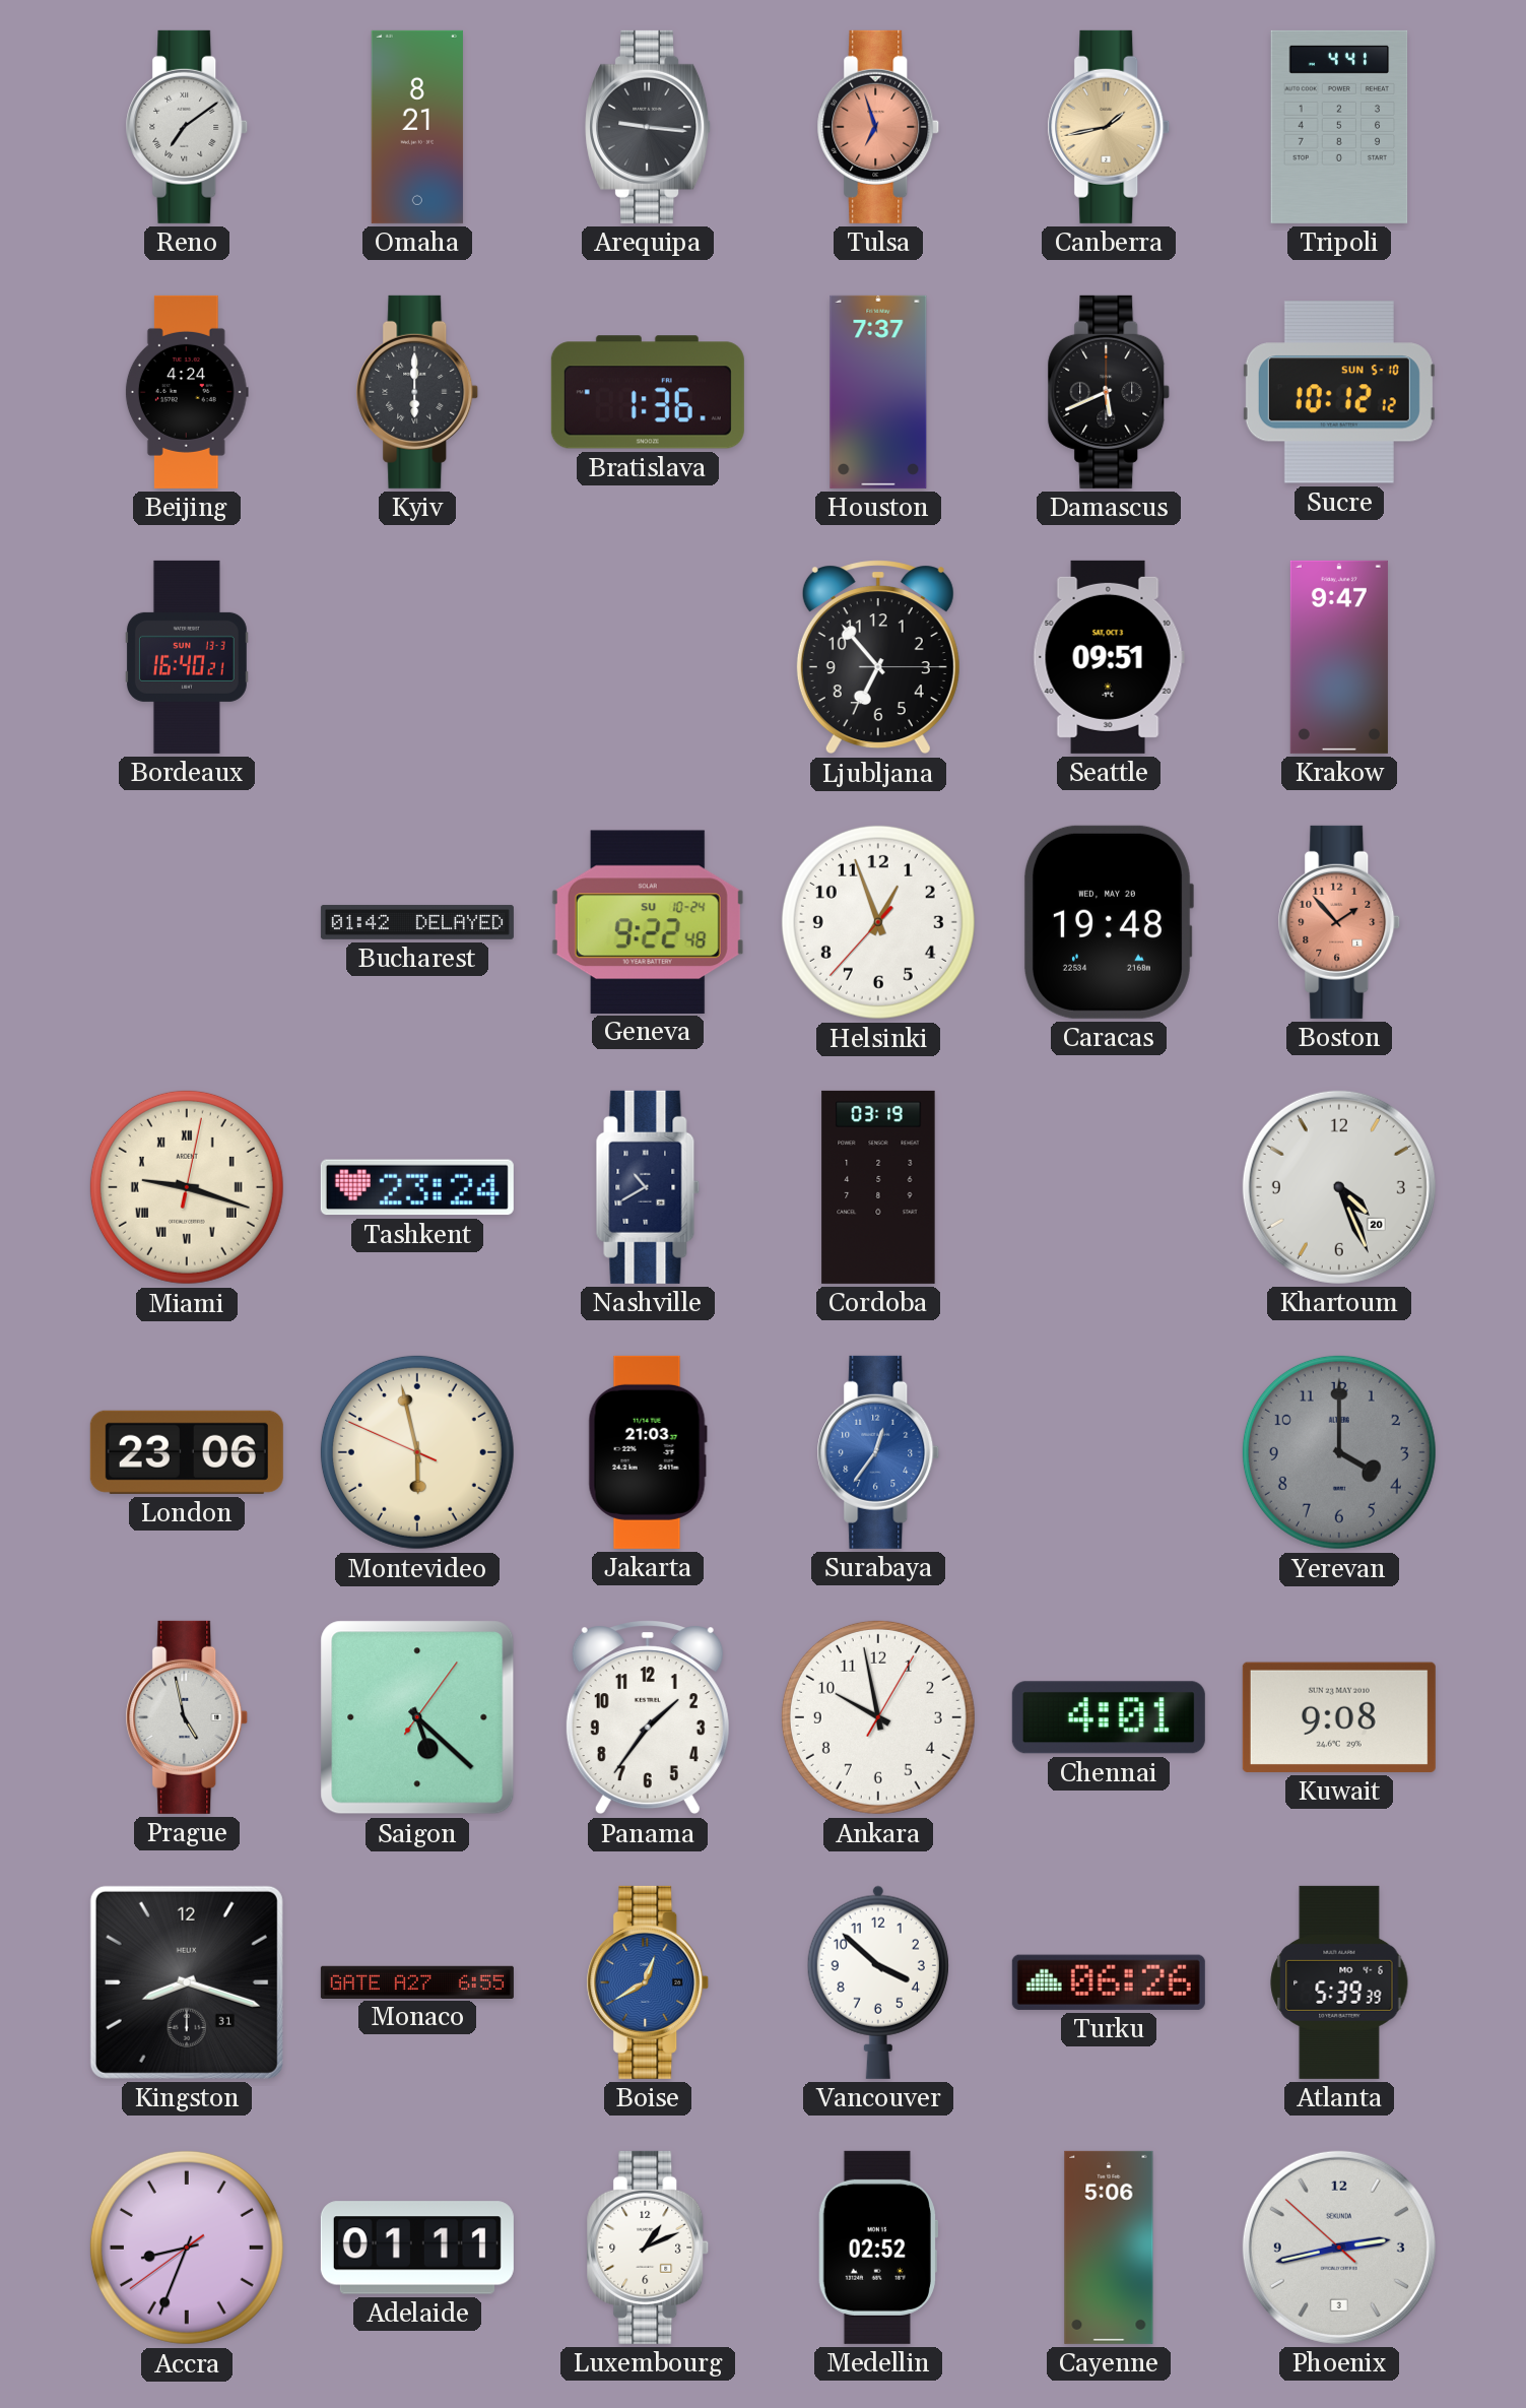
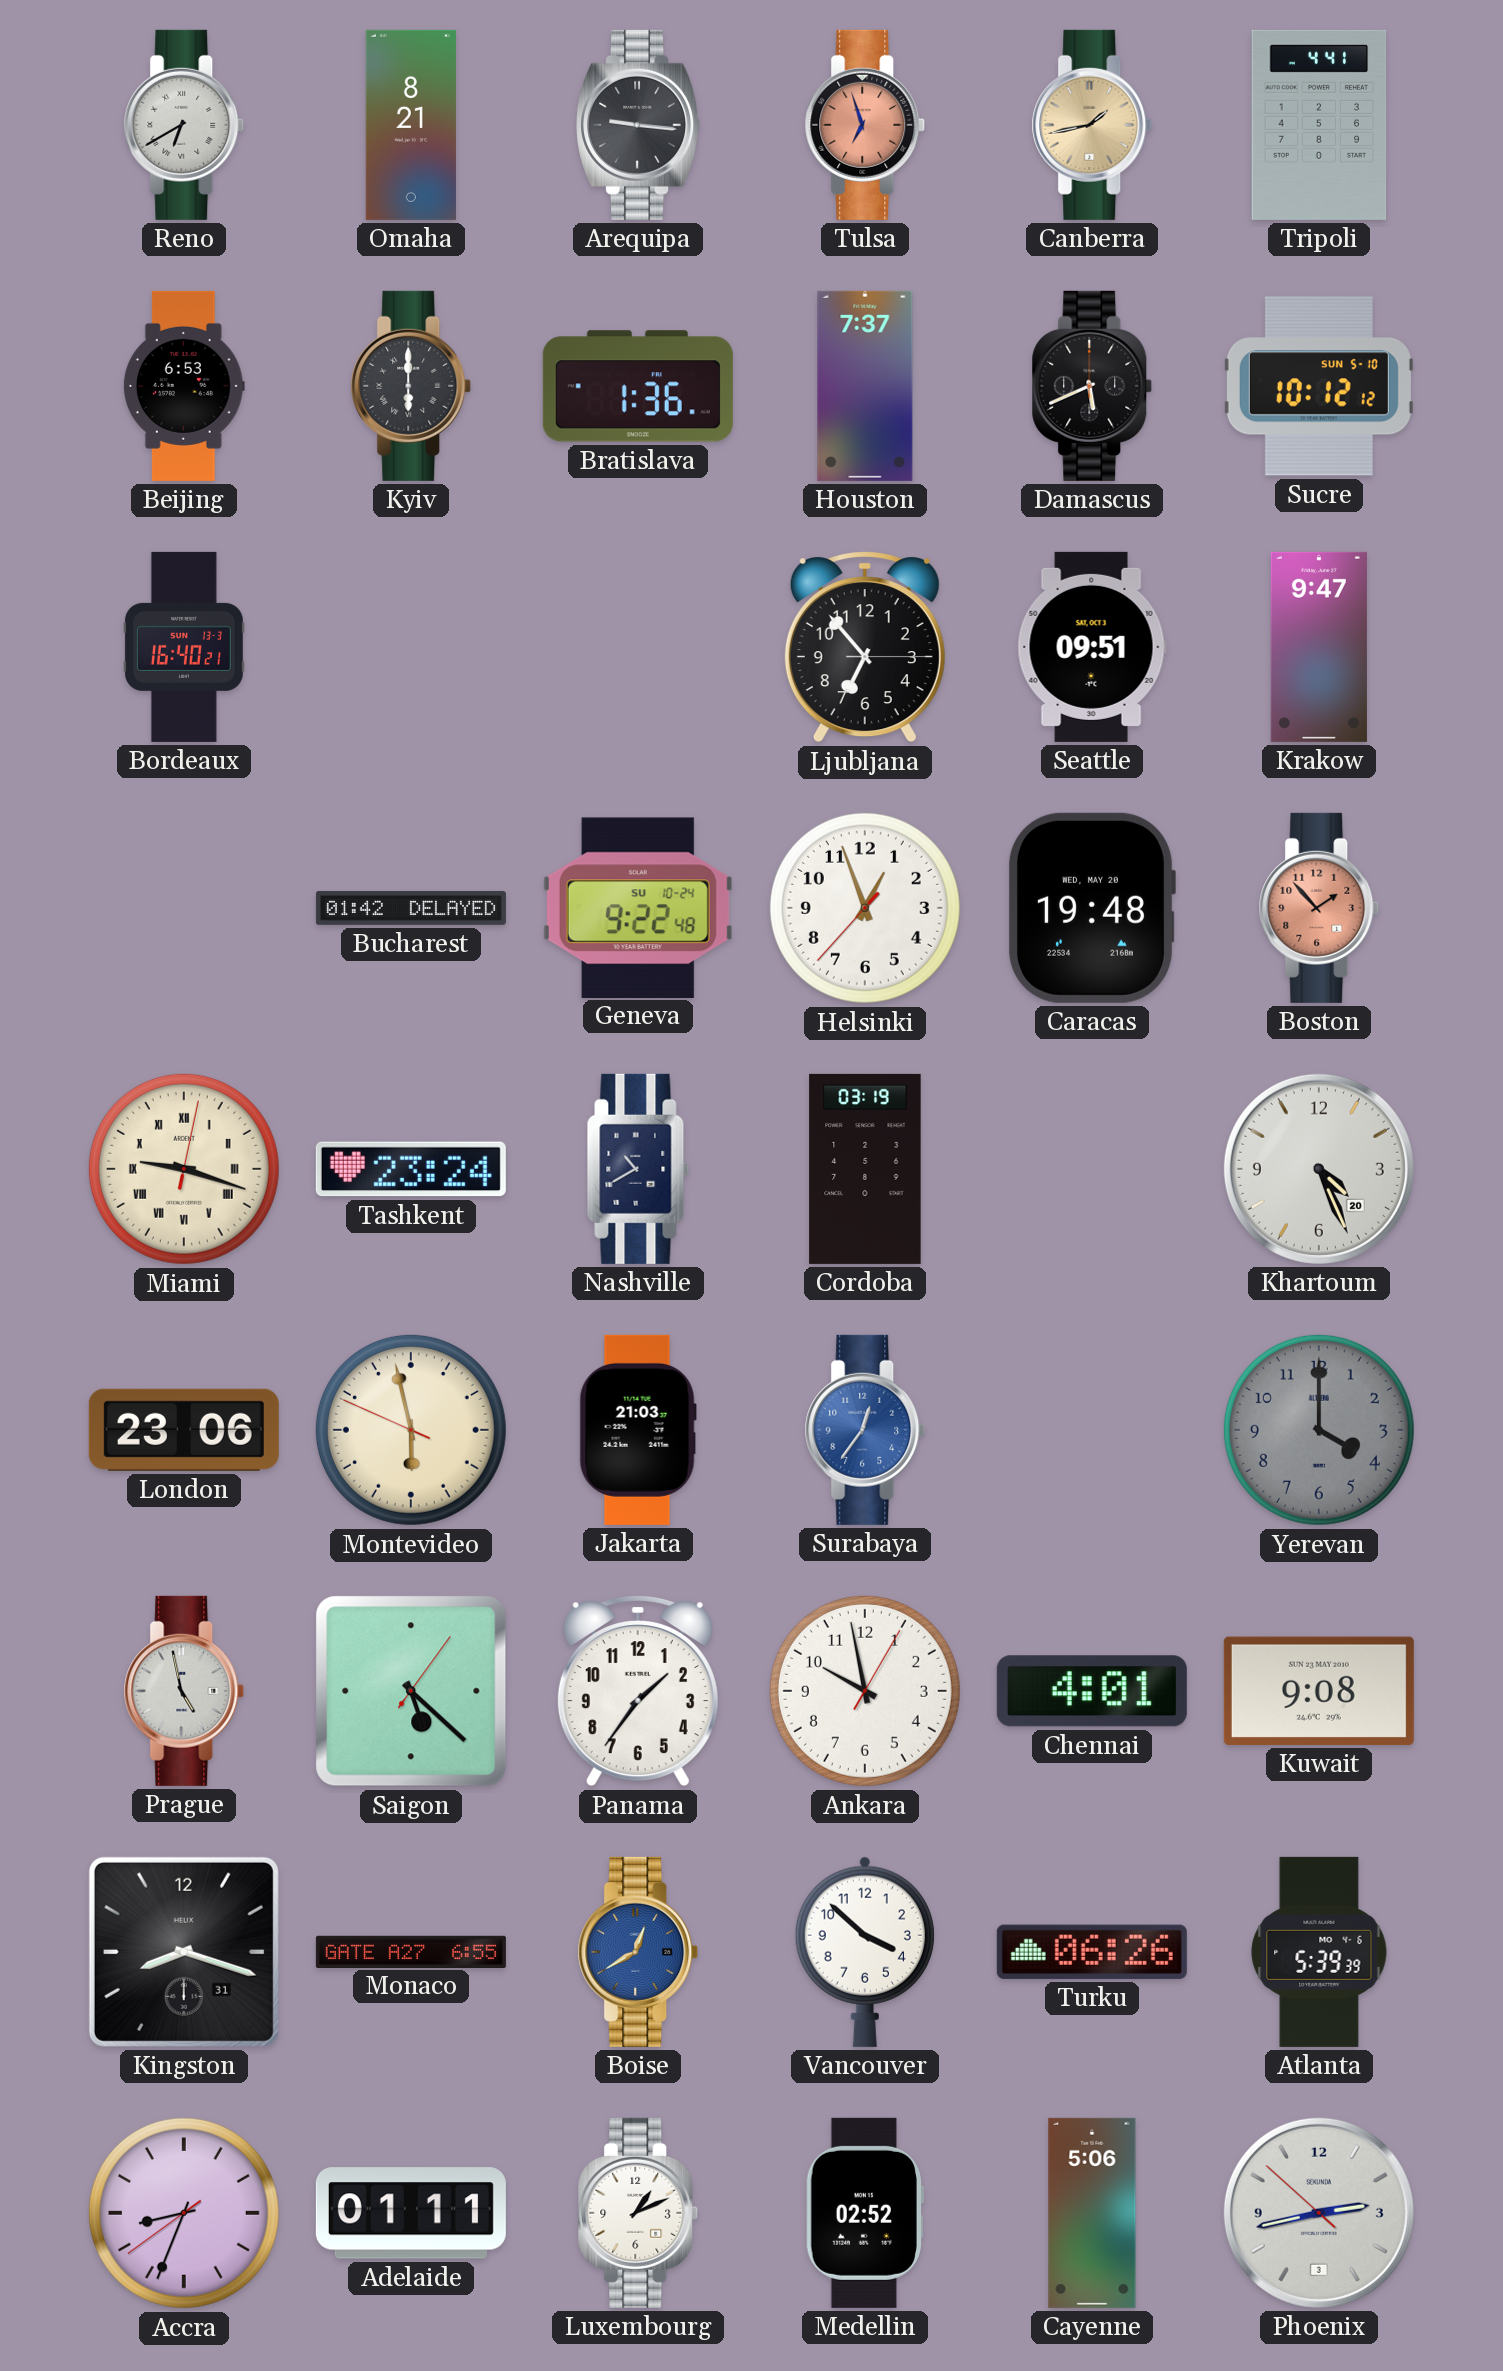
Reno: 7:09 -> 6:40 (184, 125)
Beijing: 4:24 -> 6:53 (184, 386)
